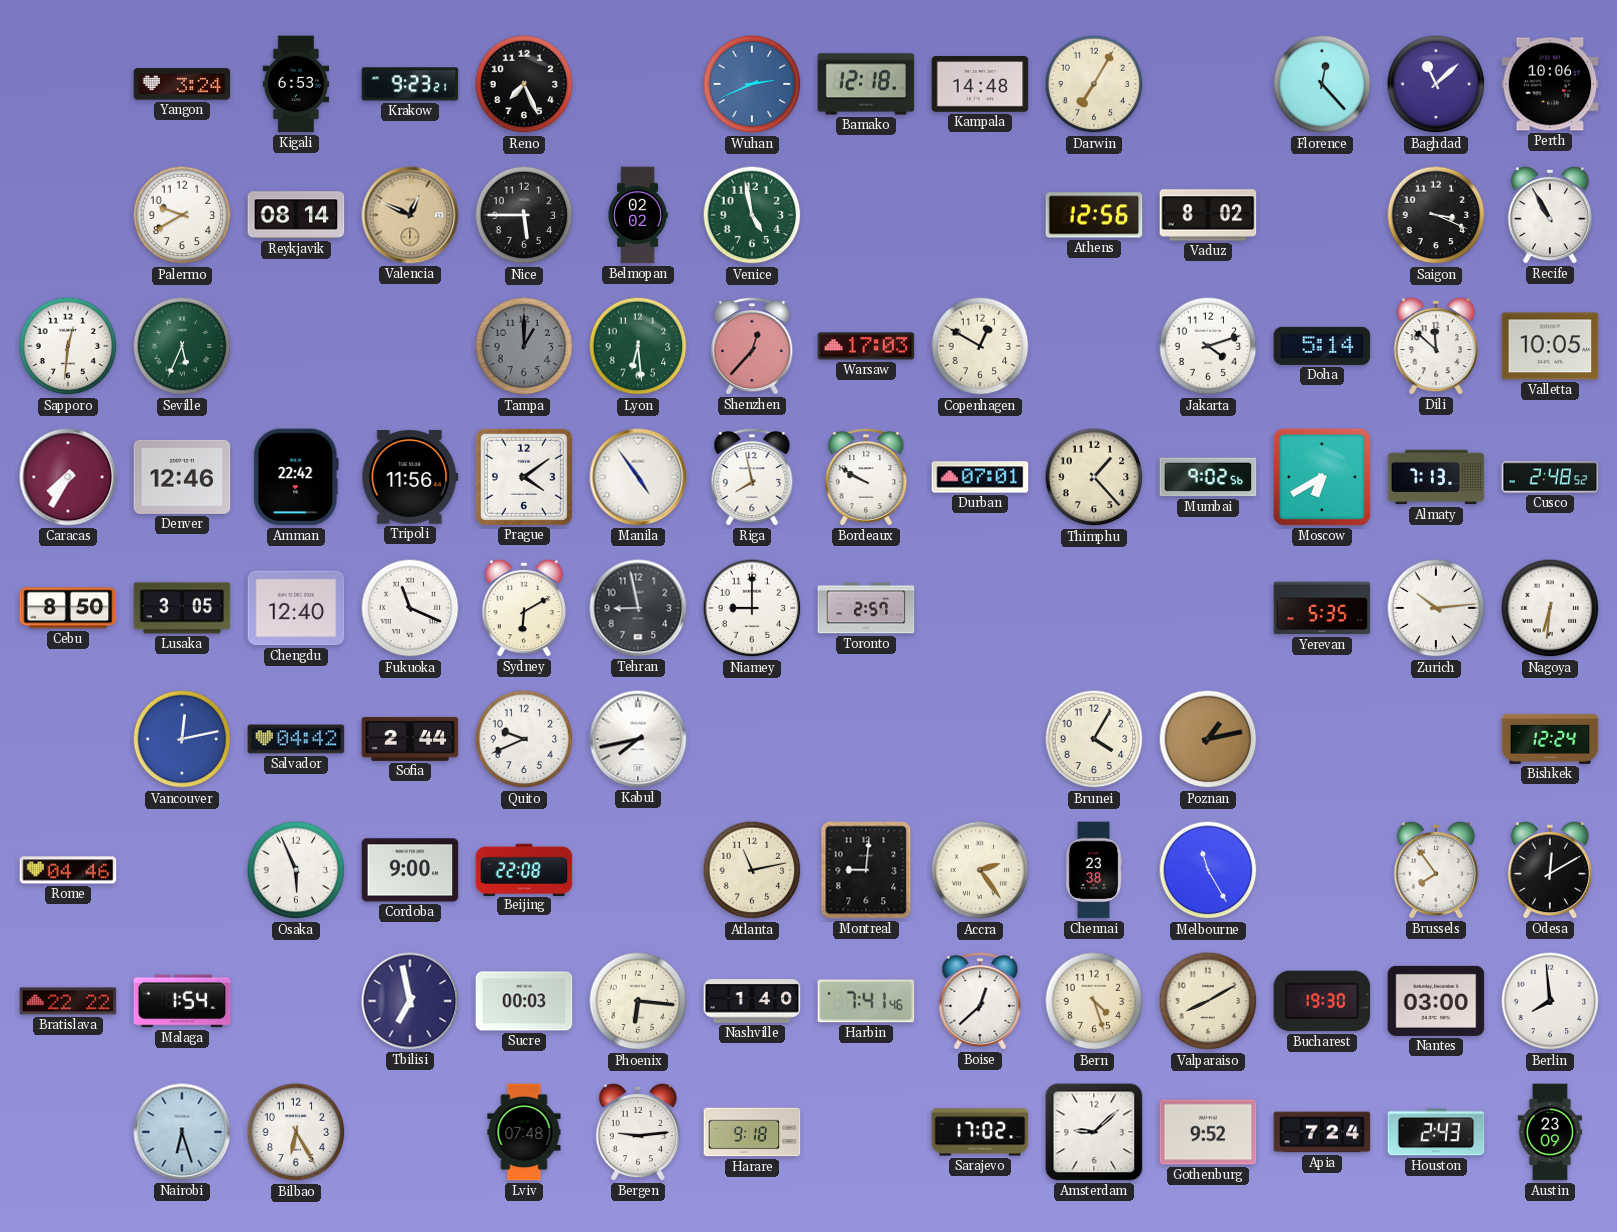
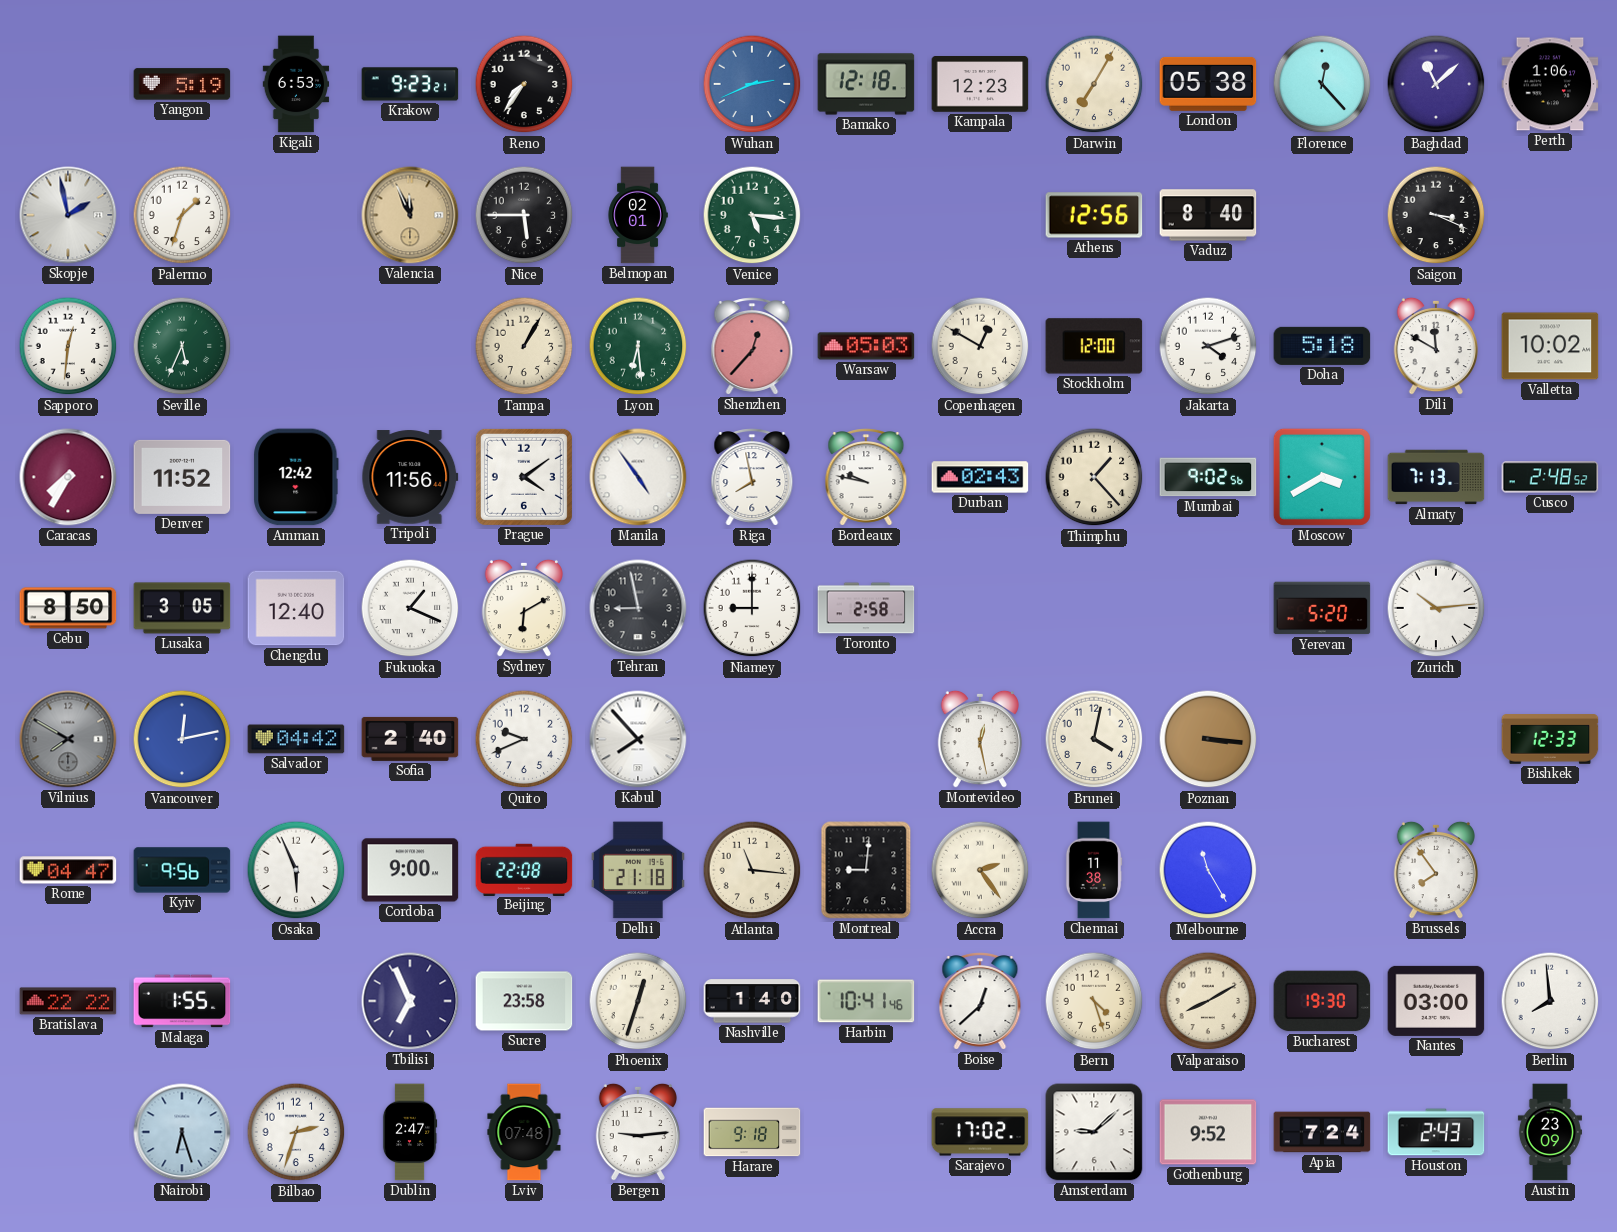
Yangon: 3:24 -> 5:19 (182, 84)
Reno: 7:26 -> 7:36 (524, 84)
Kampala: 14:48 -> 12:23 (980, 85)
London: none -> 05:38 (1208, 84)
Perth: 10:06 -> 1:06 (1550, 84)
Skopje: none -> 1:58 (68, 215)
Palermo: 9:40 -> 1:33 (182, 215)
Reykjavik: 08:14 -> none (296, 215)
Valencia: 12:49 -> 11:56 (410, 215)
Belmopan: 02:02 -> 02:01 (638, 215)
Venice: 4:58 -> 5:16 (752, 215)
Vaduz: 8:02 -> 8:40 (1208, 215)
Recife: 10:55 -> none (1549, 215)
Tampa: 1:00 -> 1:05 (524, 346)
Tampa dial: grey -> cream (524, 346)
Warsaw: 17:03 -> 05:03 (866, 346)
Stockholm: none -> 12:00 (1094, 346)
Doha: 5:14 -> 5:18 (1322, 346)
Dili: 11:52 -> 11:50 (1435, 346)
Valletta: 10:05 -> 10:02 (1550, 346)
Denver: 12:46 -> 11:52 (182, 477)
Amman: 22:42 -> 12:42 (296, 477)
Bordeaux: 9:50 -> 9:47 (866, 477)
Durban: 07:01 -> 02:43 (980, 477)
Moscow: 6:40 -> 3:40 (1322, 477)
Fukuoka: 11:19 -> 1:19 (410, 608)
Toronto: 2:57 -> 2:58 (866, 608)
Yerevan: 5:35 -> 5:20 (1322, 608)
Nagoya: 6:31 -> none (1550, 608)
Vilnius: none -> 7:50 (68, 739)
Sofia: 2:44 -> 2:40 (410, 739)
Kabul: 7:43 -> 7:53 (638, 739)
Montevideo: none -> 12:28 (979, 739)
Brunei: 4:05 -> 4:02 (1094, 739)
Poznan: 1:13 -> 3:16 (1208, 739)
Bishkek: 12:24 -> 12:33 (1550, 739)
Rome: 04:46 -> 04:47 (68, 870)
Kyiv: none -> 9:56 (182, 870)
Delhi: none -> 21:18 (638, 870)
Atlanta: 11:13 -> 11:16 (752, 870)
Chennai: 23:38 -> 11:38 (1094, 870)
Odesa: 12:10 -> none (1549, 870)
Malaga: 1:54 -> 1:55 (182, 1001)
Tbilisi: 6:58 -> 6:56 (410, 1001)
Sucre: 00:03 -> 23:58 (524, 1001)
Phoenix: 6:16 -> 12:33 (638, 1001)
Harbin: 7:41 -> 10:41 (866, 1001)
Bilbao: 6:25 -> 2:33 (296, 1132)
Dublin: none -> 2:47 (410, 1132)
